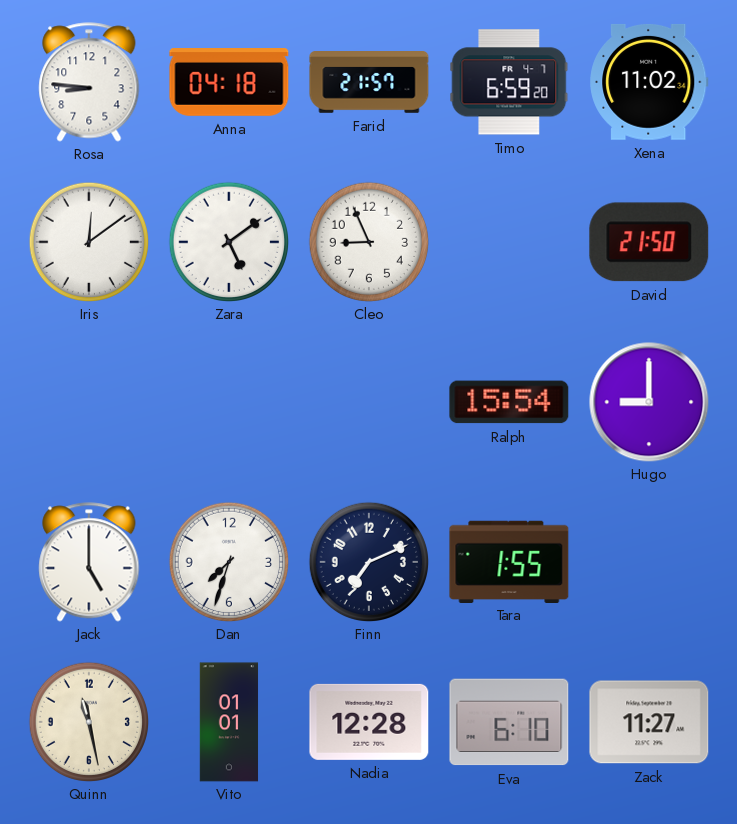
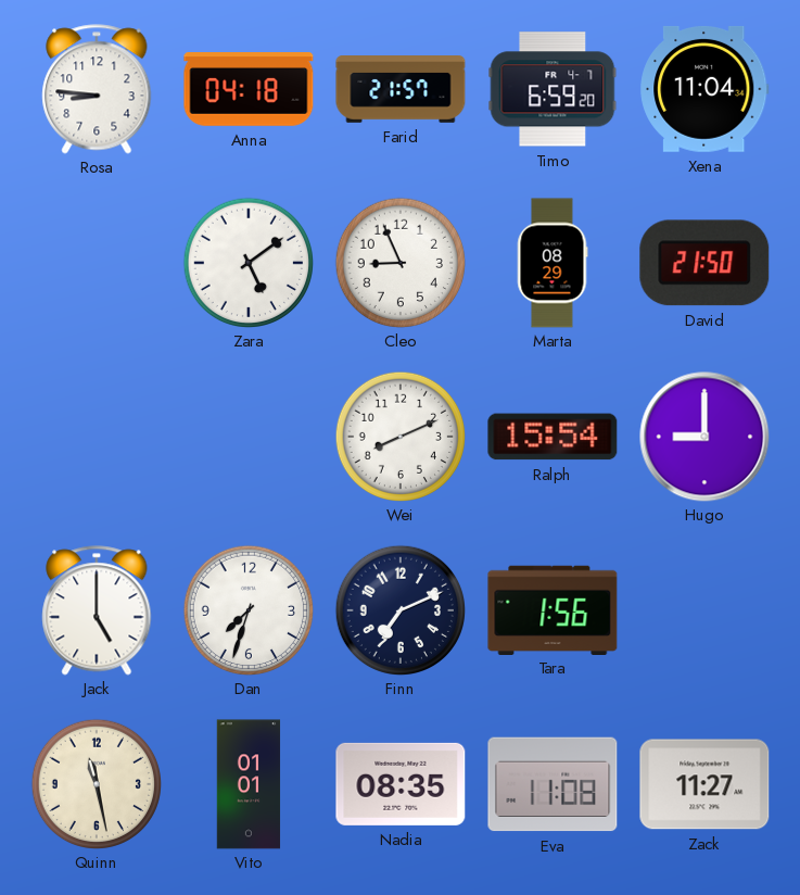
Xena: 11:02 -> 11:04 (704, 89)
Iris: 12:09 -> none (88, 241)
Marta: none -> 08:29 (553, 263)
Wei: none -> 8:11 (399, 436)
Tara: 1:55 -> 1:56 (553, 609)
Nadia: 12:28 -> 08:35 (401, 784)
Eva: 6:10 -> 11:08 (553, 784)
